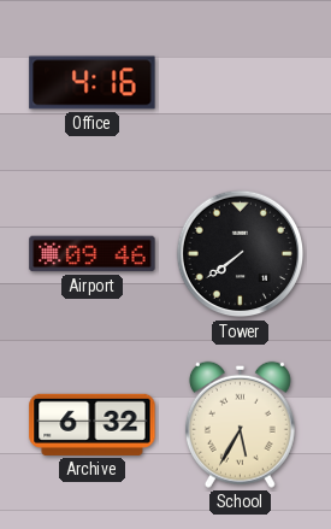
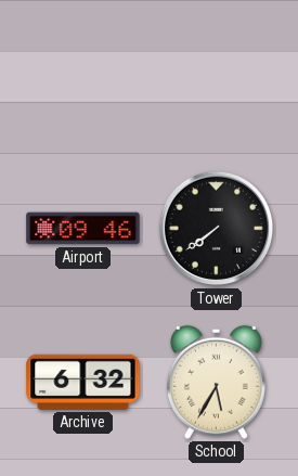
Office: 4:16 -> none (93, 83)
